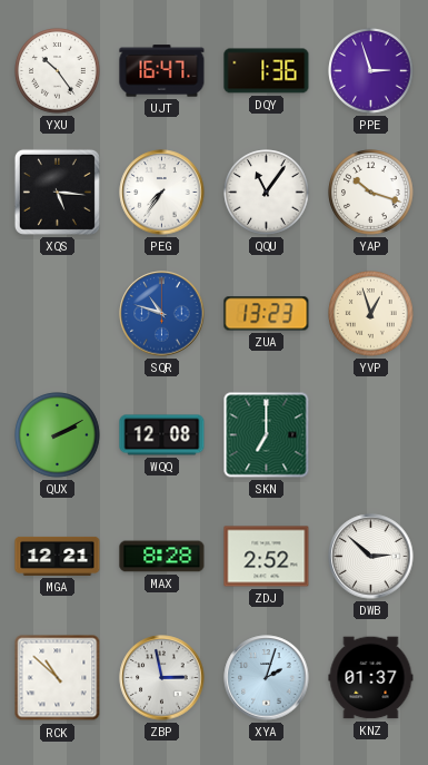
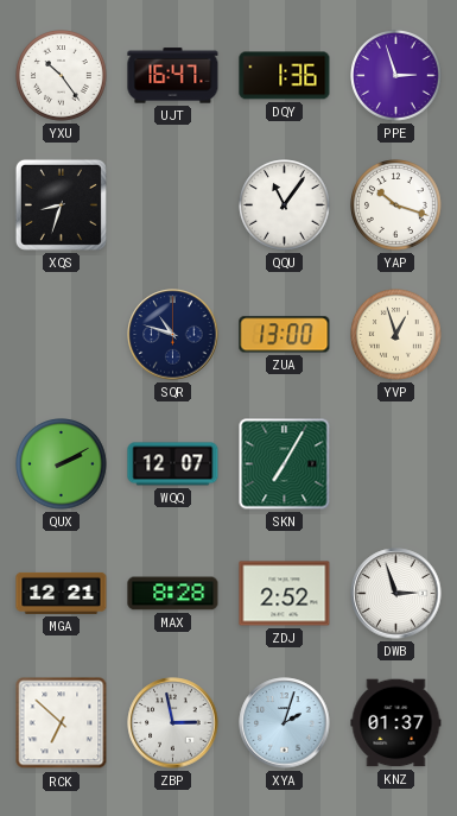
XQS: 5:16 -> 8:33 (61, 204)
PEG: 7:36 -> none (162, 193)
SQR dial: blue -> navy (173, 335)
ZUA: 13:23 -> 13:00 (285, 335)
WQQ: 12:08 -> 12:07 (173, 464)
SKN: 7:00 -> 7:05 (285, 464)
DWB: 2:52 -> 2:57 (396, 594)
RCK: 10:52 -> 6:52 (62, 723)
